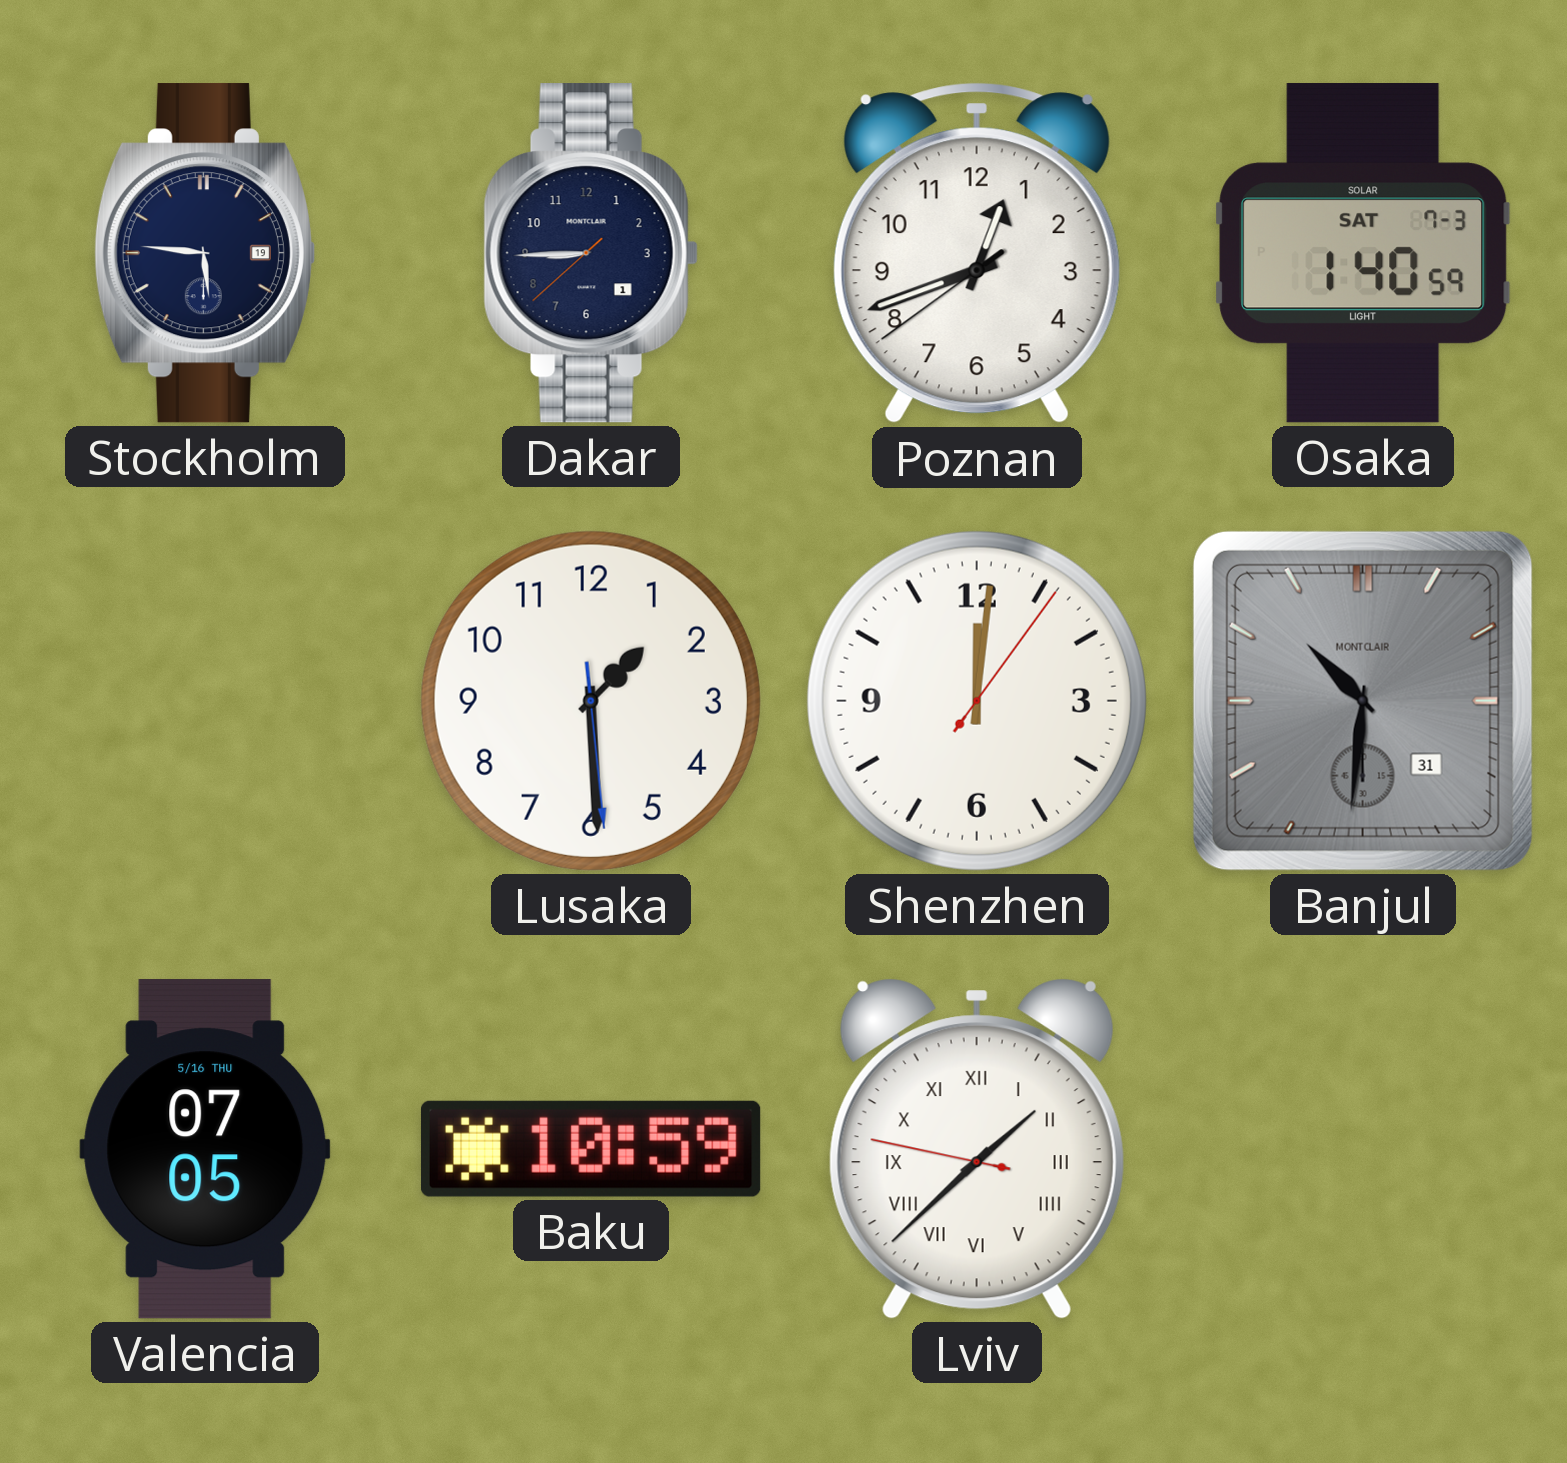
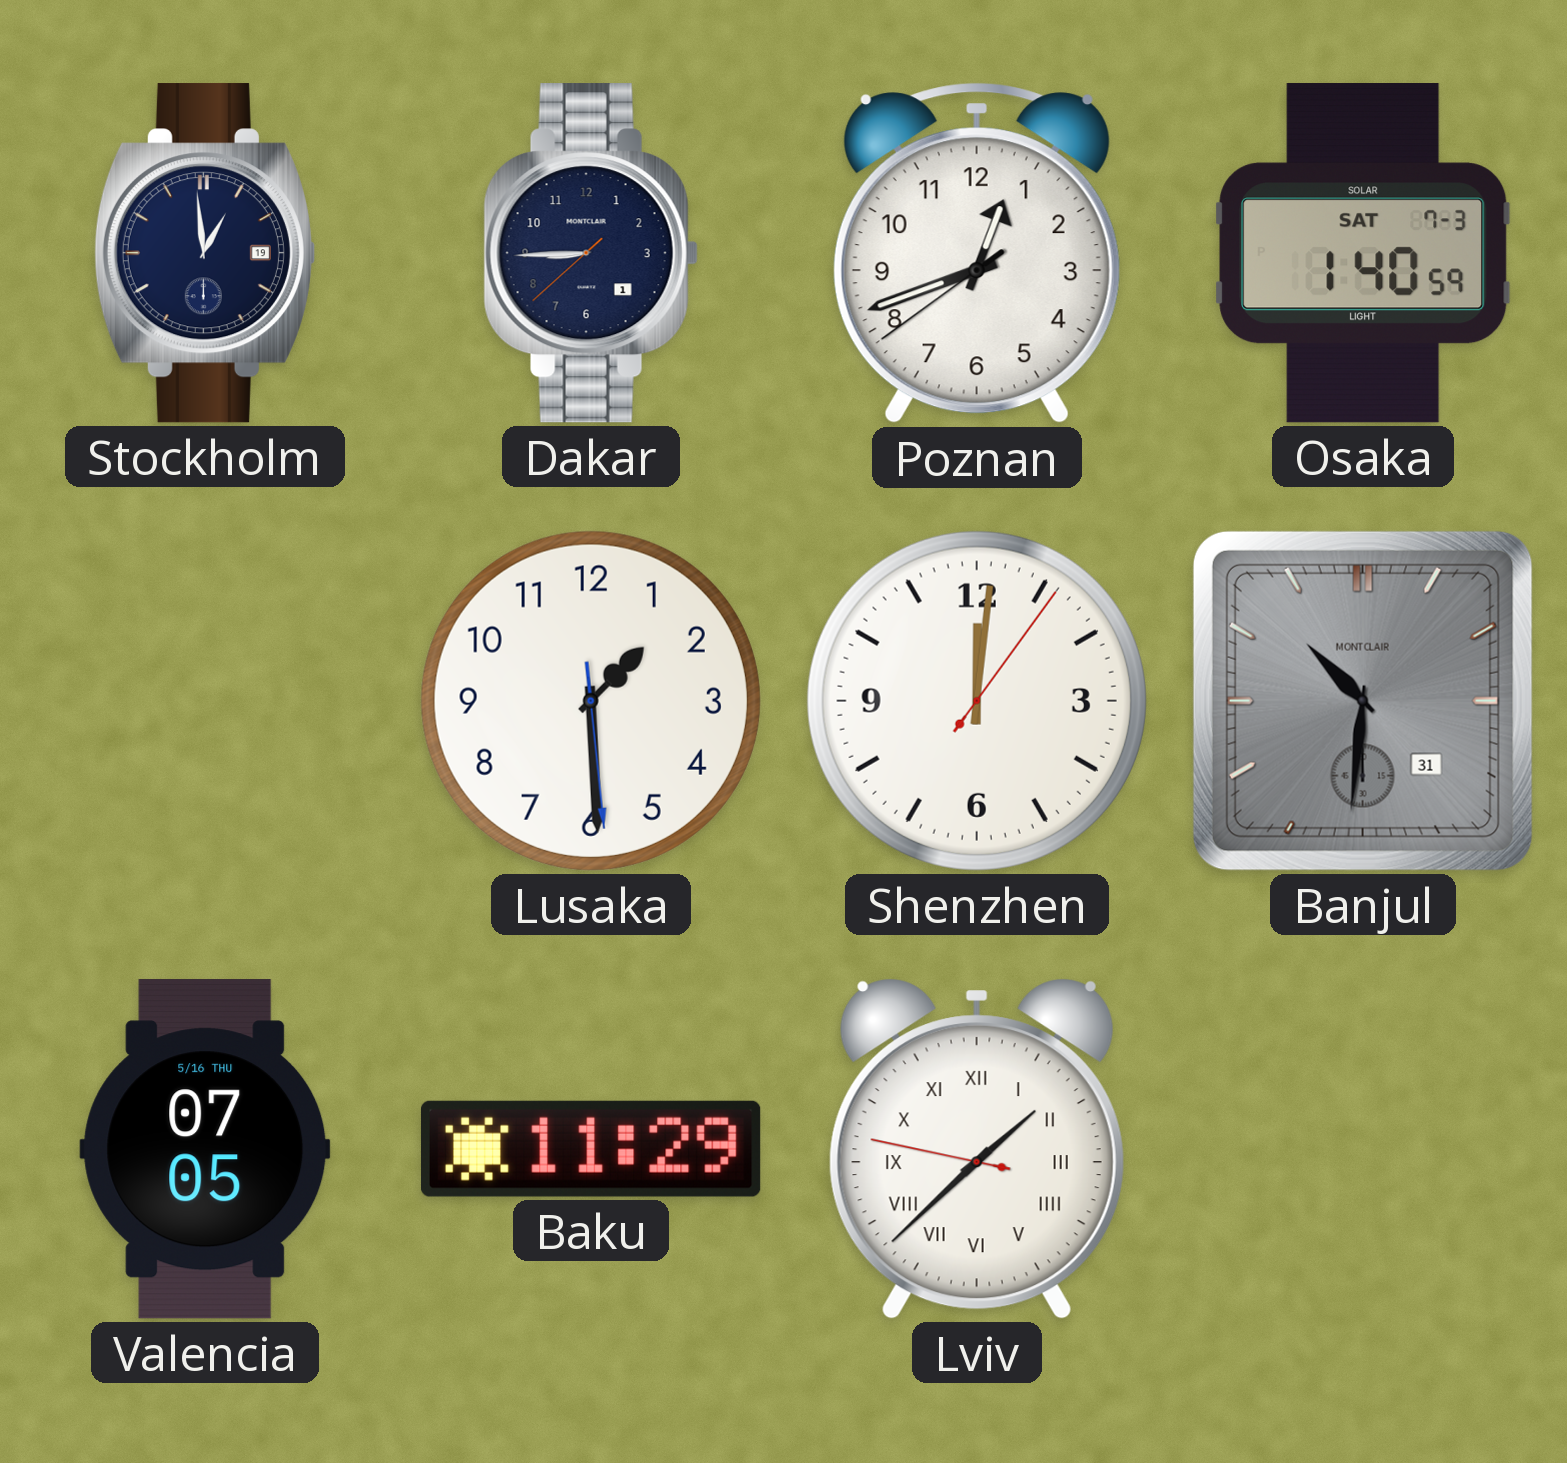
Stockholm: 5:46 -> 12:59 (204, 253)
Baku: 10:59 -> 11:29 (591, 1149)
